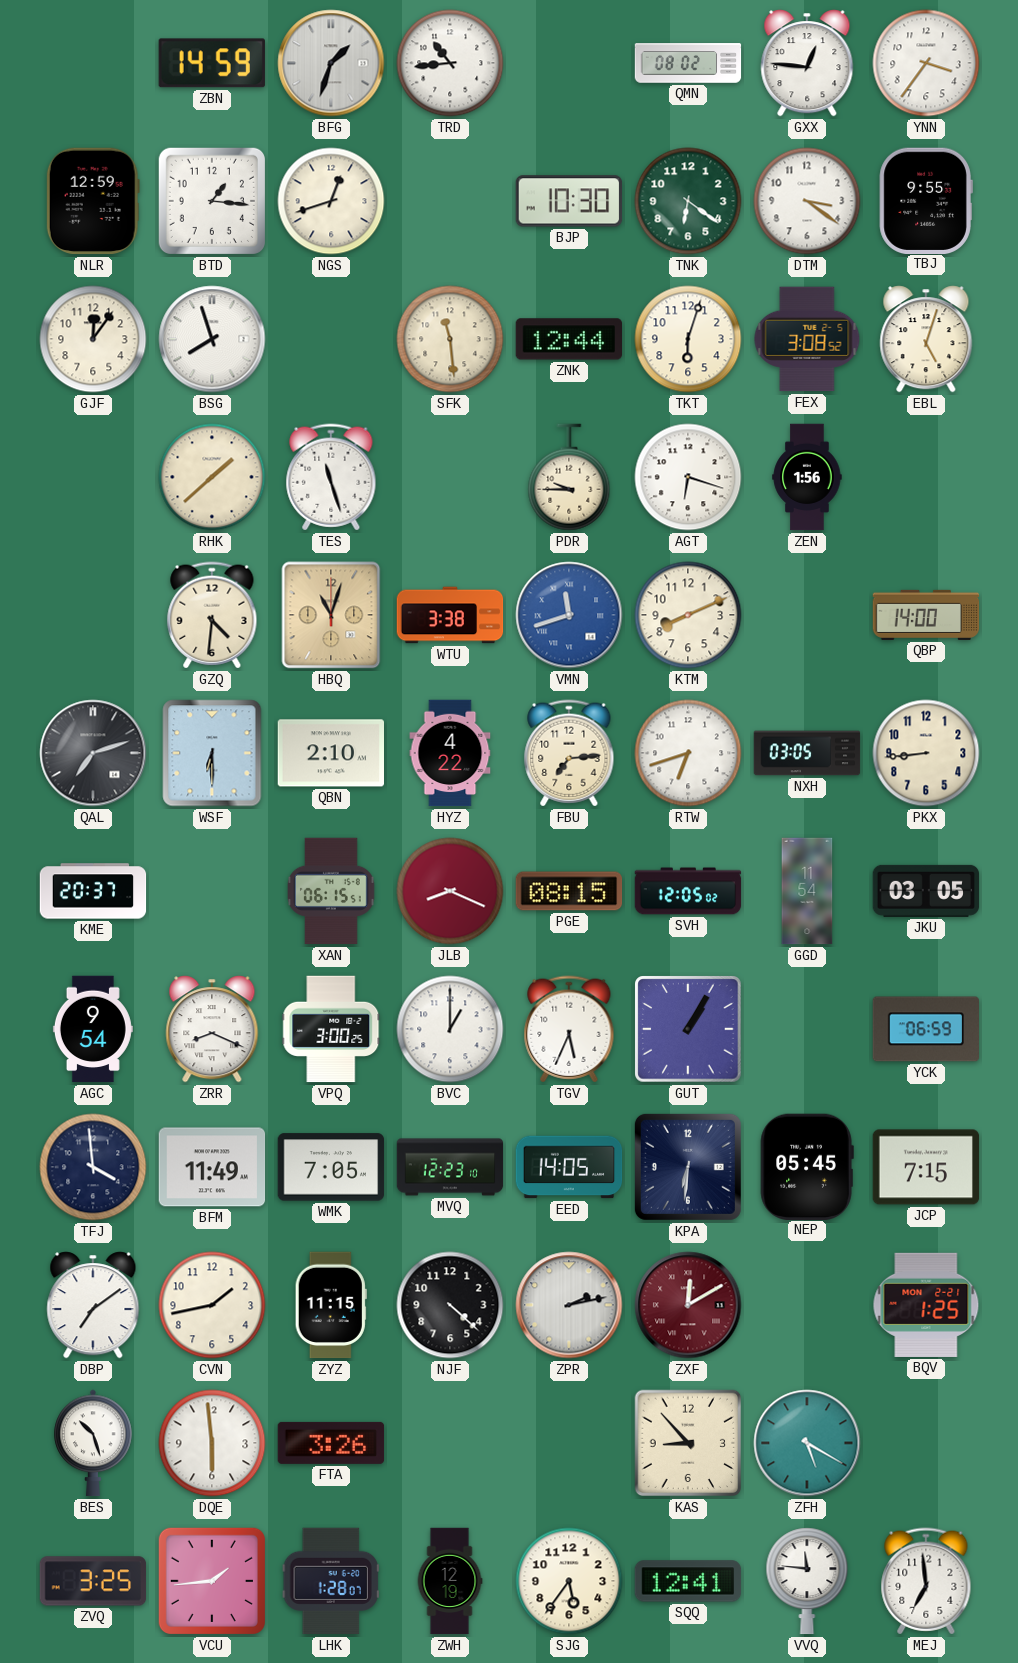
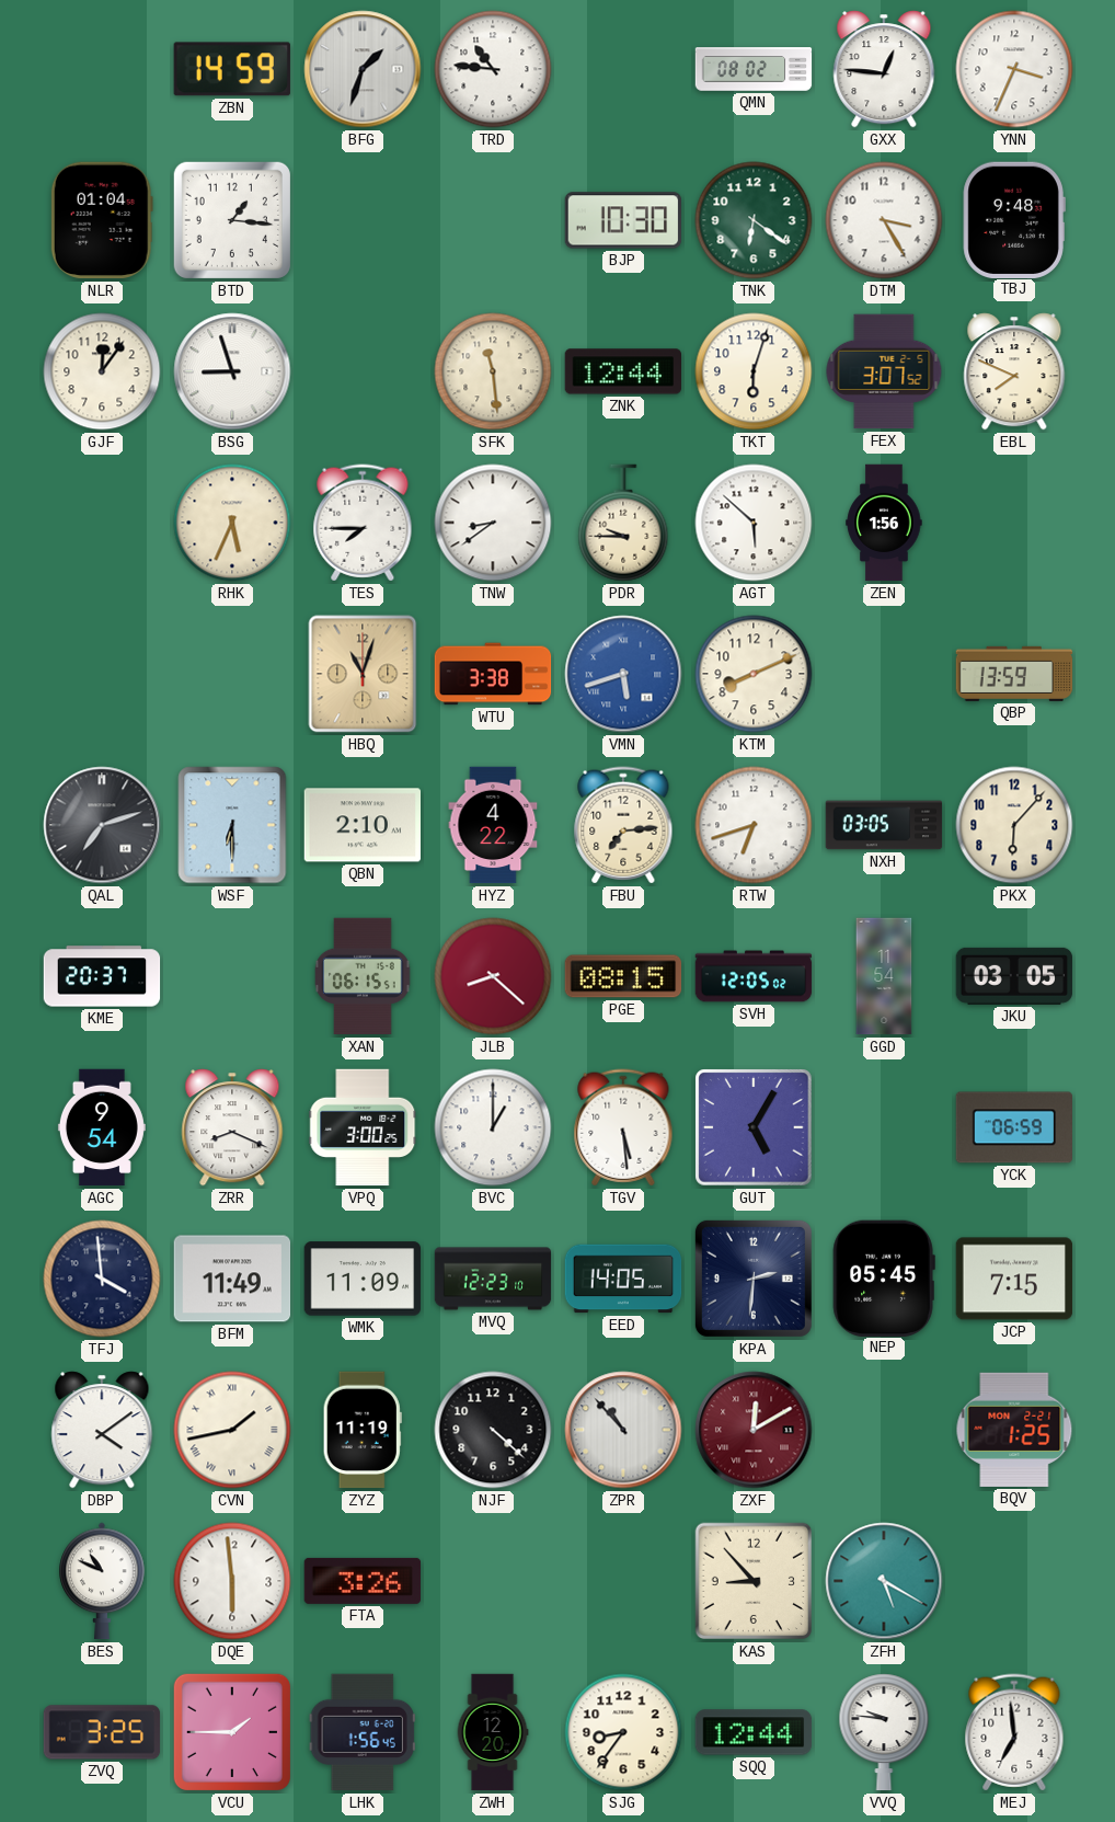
TRD: 10:44 -> 10:46 (493, 69)
YNN: 3:36 -> 3:34 (1014, 69)
NLR: 12:59 -> 01:04 (102, 220)
NGS: 12:42 -> none (331, 201)
DTM: 3:21 -> 3:25 (884, 220)
TBJ: 9:55 -> 9:48 (1014, 219)
BSG: 7:57 -> 8:57 (232, 371)
FEX: 3:08 -> 3:07 (884, 371)
EBL: 5:03 -> 7:49 (1014, 371)
RHK: 1:38 -> 5:34 (232, 523)
TES: 11:27 -> 7:45 (363, 523)
TNW: none -> 8:39 (493, 523)
AGT: 6:18 -> 5:52 (754, 523)
GZQ: 4:31 -> none (212, 615)
VMN: 11:42 -> 5:42 (623, 674)
QBP: 14:00 -> 13:59 (1014, 674)
PKX: 8:44 -> 6:07 (1014, 825)
JLB: 8:19 -> 8:22 (493, 976)
TGV: 5:34 -> 5:29 (623, 1127)
GUT: 1:05 -> 5:05 (754, 1127)
WMK: 7:05 -> 11:09 (363, 1279)
KPA: 6:31 -> 2:31 (754, 1279)
DBP: 7:09 -> 4:09 (102, 1430)
CVN numerals: Arabic -> Roman (232, 1430)
ZYZ: 11:15 -> 11:19 (363, 1430)
ZPR: 2:13 -> 10:53 (623, 1430)
BES: 10:27 -> 10:49 (102, 1581)
VCU: 1:44 -> 1:45 (232, 1732)
LHK: 1:28 -> 1:56 (363, 1732)
ZWH: 12:19 -> 12:20 (493, 1732)
SJG: 5:36 -> 8:36 (623, 1732)
SQQ: 12:41 -> 12:44 (754, 1732)
VVQ: 11:46 -> 9:46 (884, 1732)
